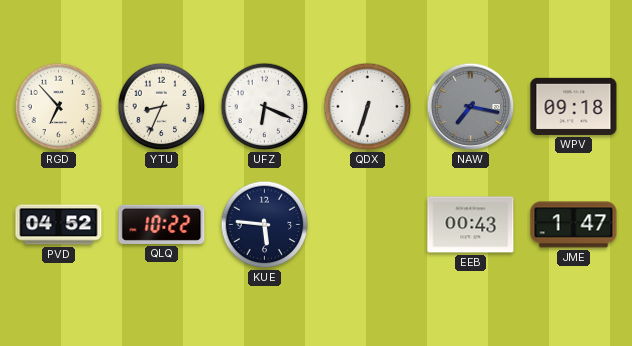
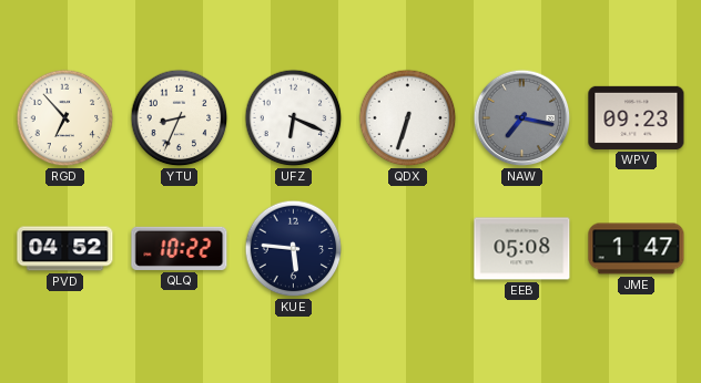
WPV: 09:18 -> 09:23 (637, 117)
EEB: 00:43 -> 05:08 (522, 249)
